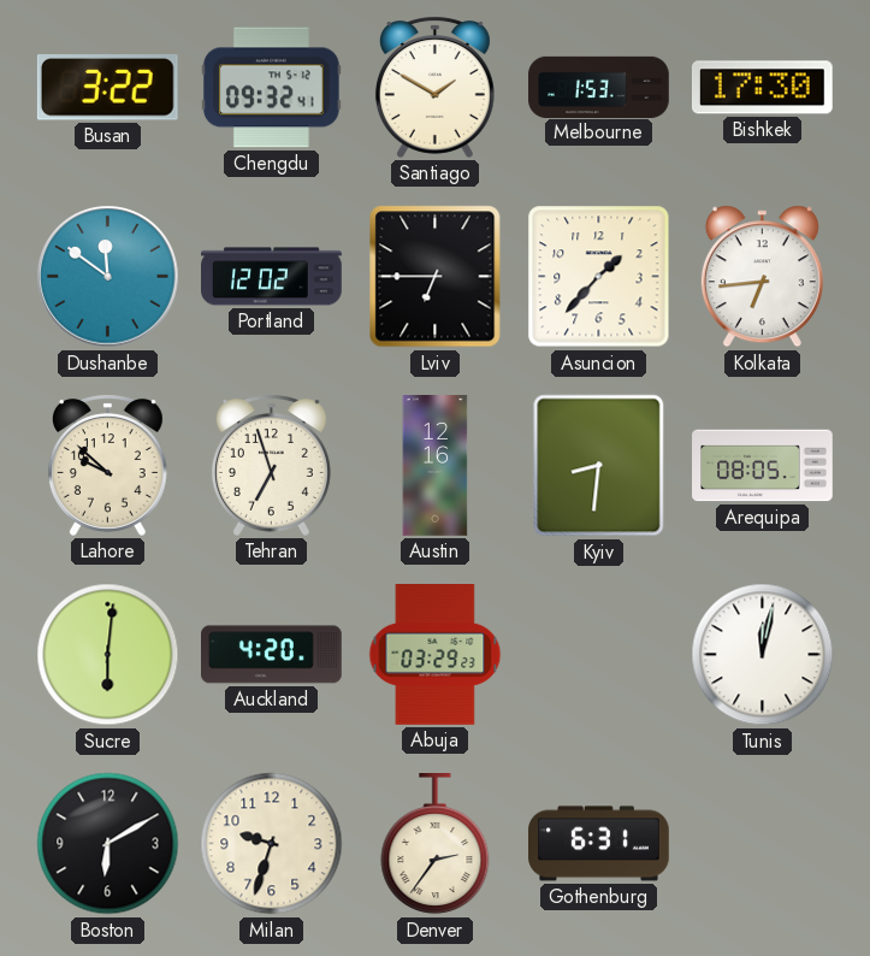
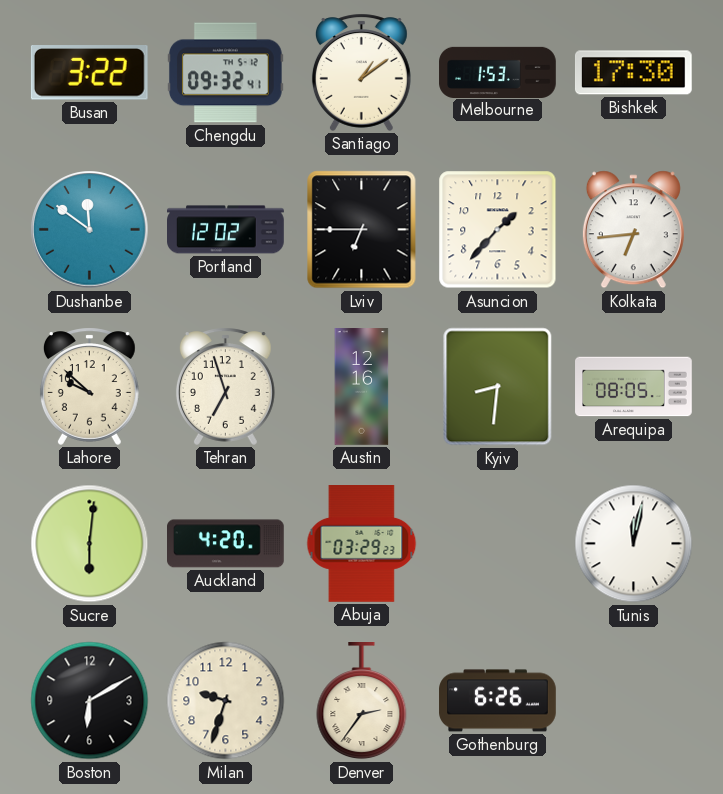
Santiago: 1:50 -> 1:09 (361, 72)
Gothenburg: 6:31 -> 6:26 (498, 701)
